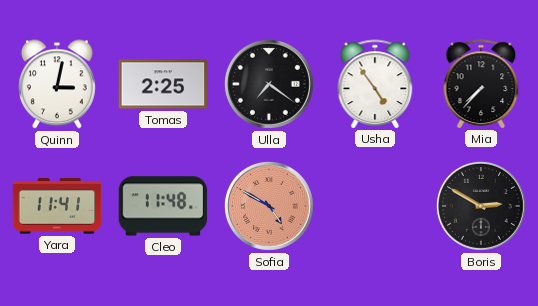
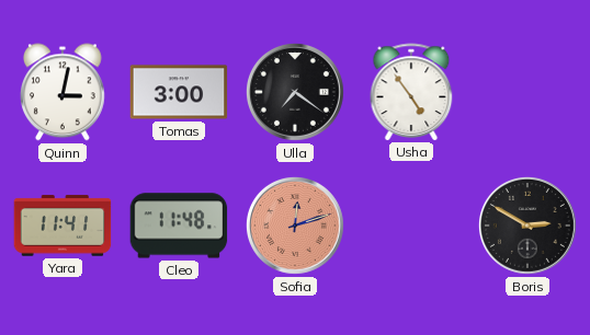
Tomas: 2:25 -> 3:00 (179, 92)
Mia: 7:37 -> none (481, 84)
Sofia: 4:50 -> 12:12 (295, 226)
